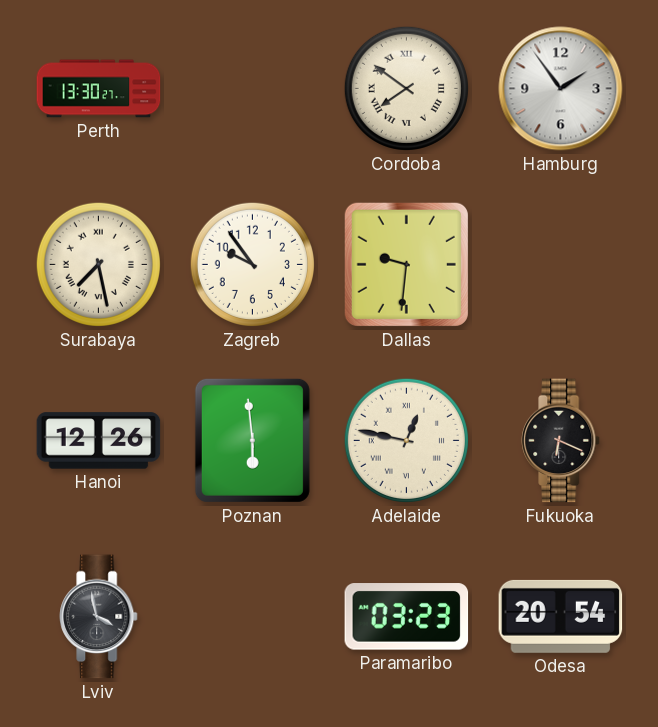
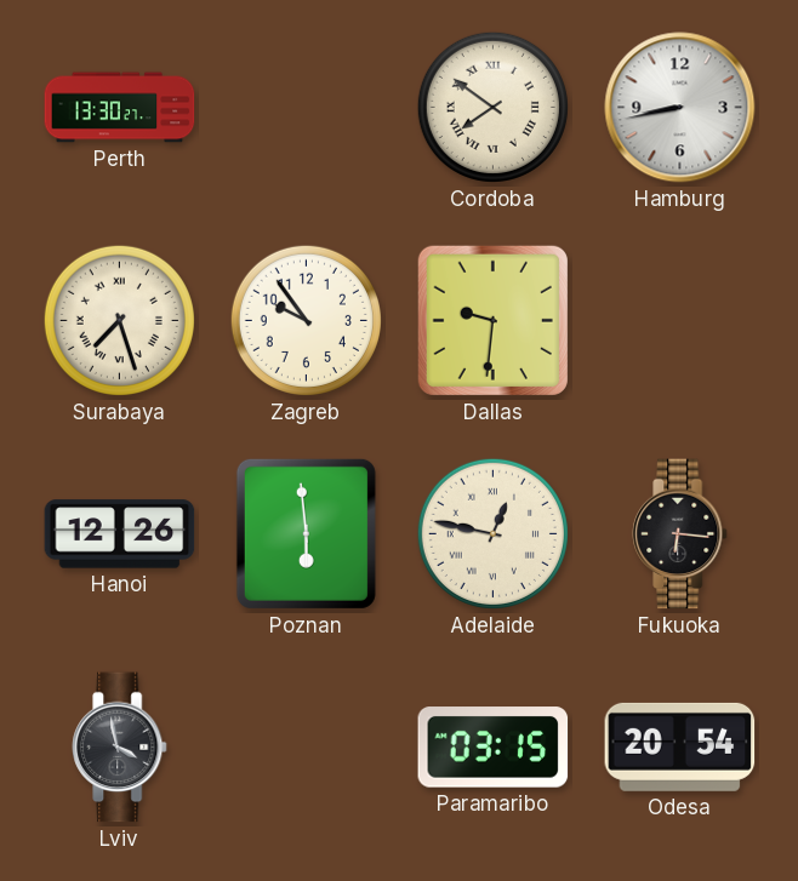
Hamburg: 1:54 -> 8:43 (680, 108)
Surabaya: 7:28 -> 7:27 (119, 320)
Fukuoka: 6:19 -> 6:16 (680, 534)
Paramaribo: 03:23 -> 03:15 (494, 748)
